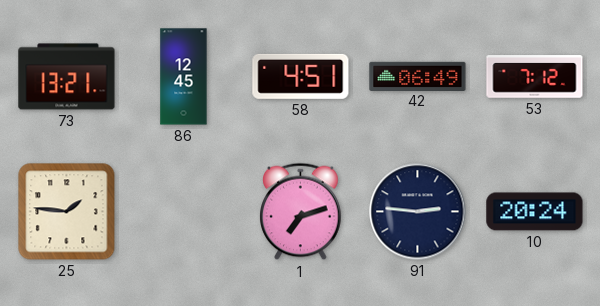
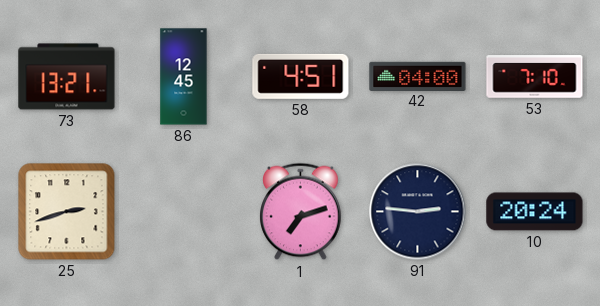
42: 06:49 -> 04:00 (418, 76)
53: 7:12 -> 7:10 (535, 77)
25: 1:46 -> 2:42 (67, 212)
